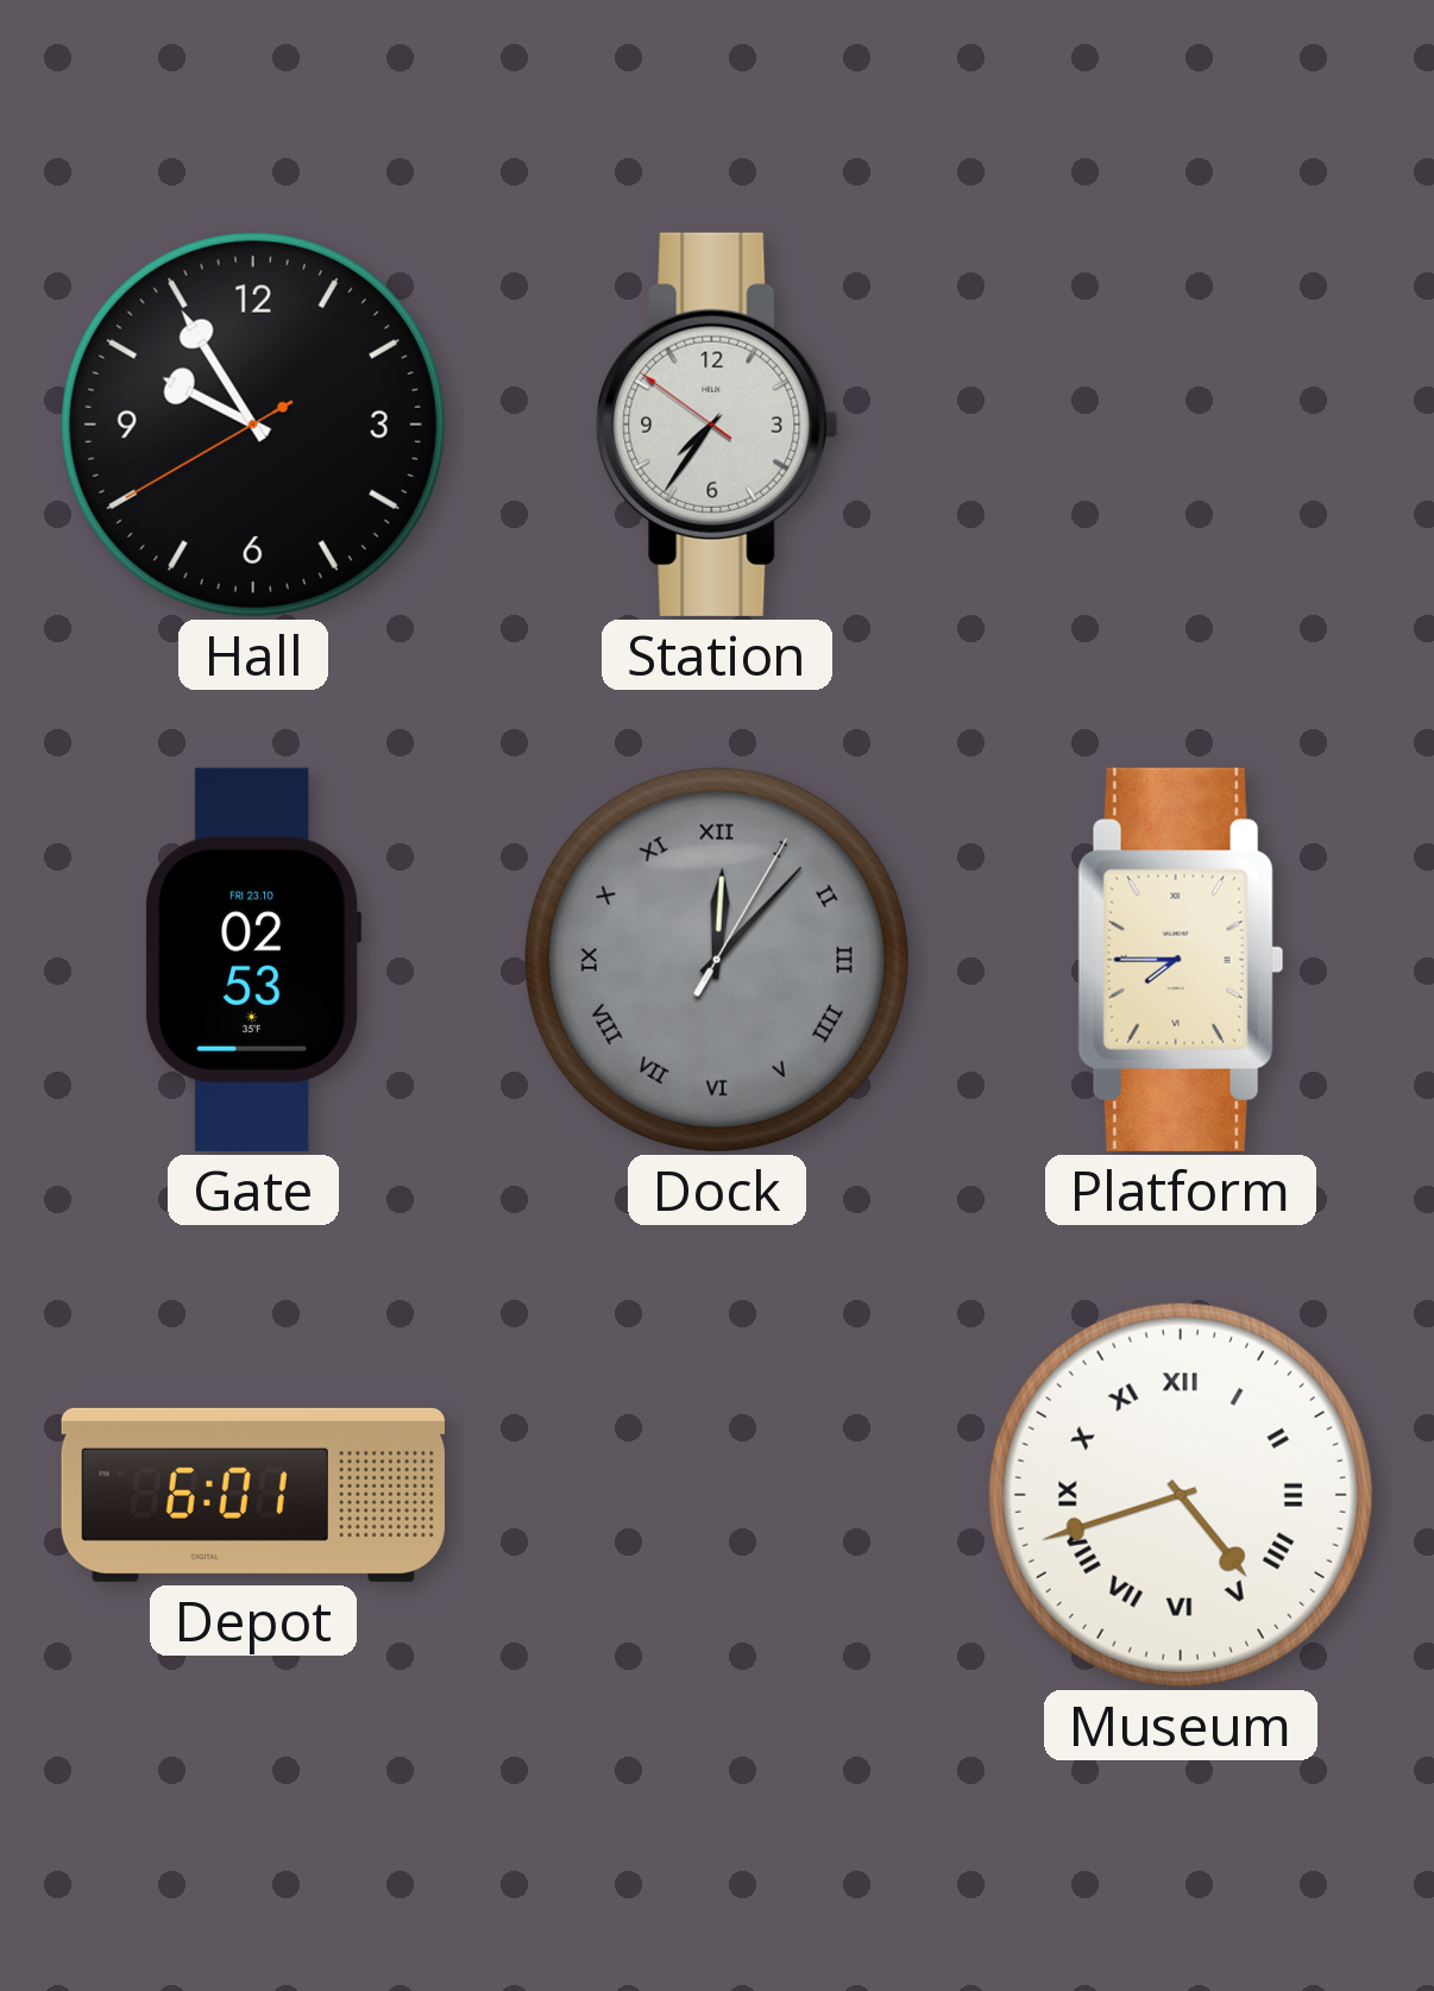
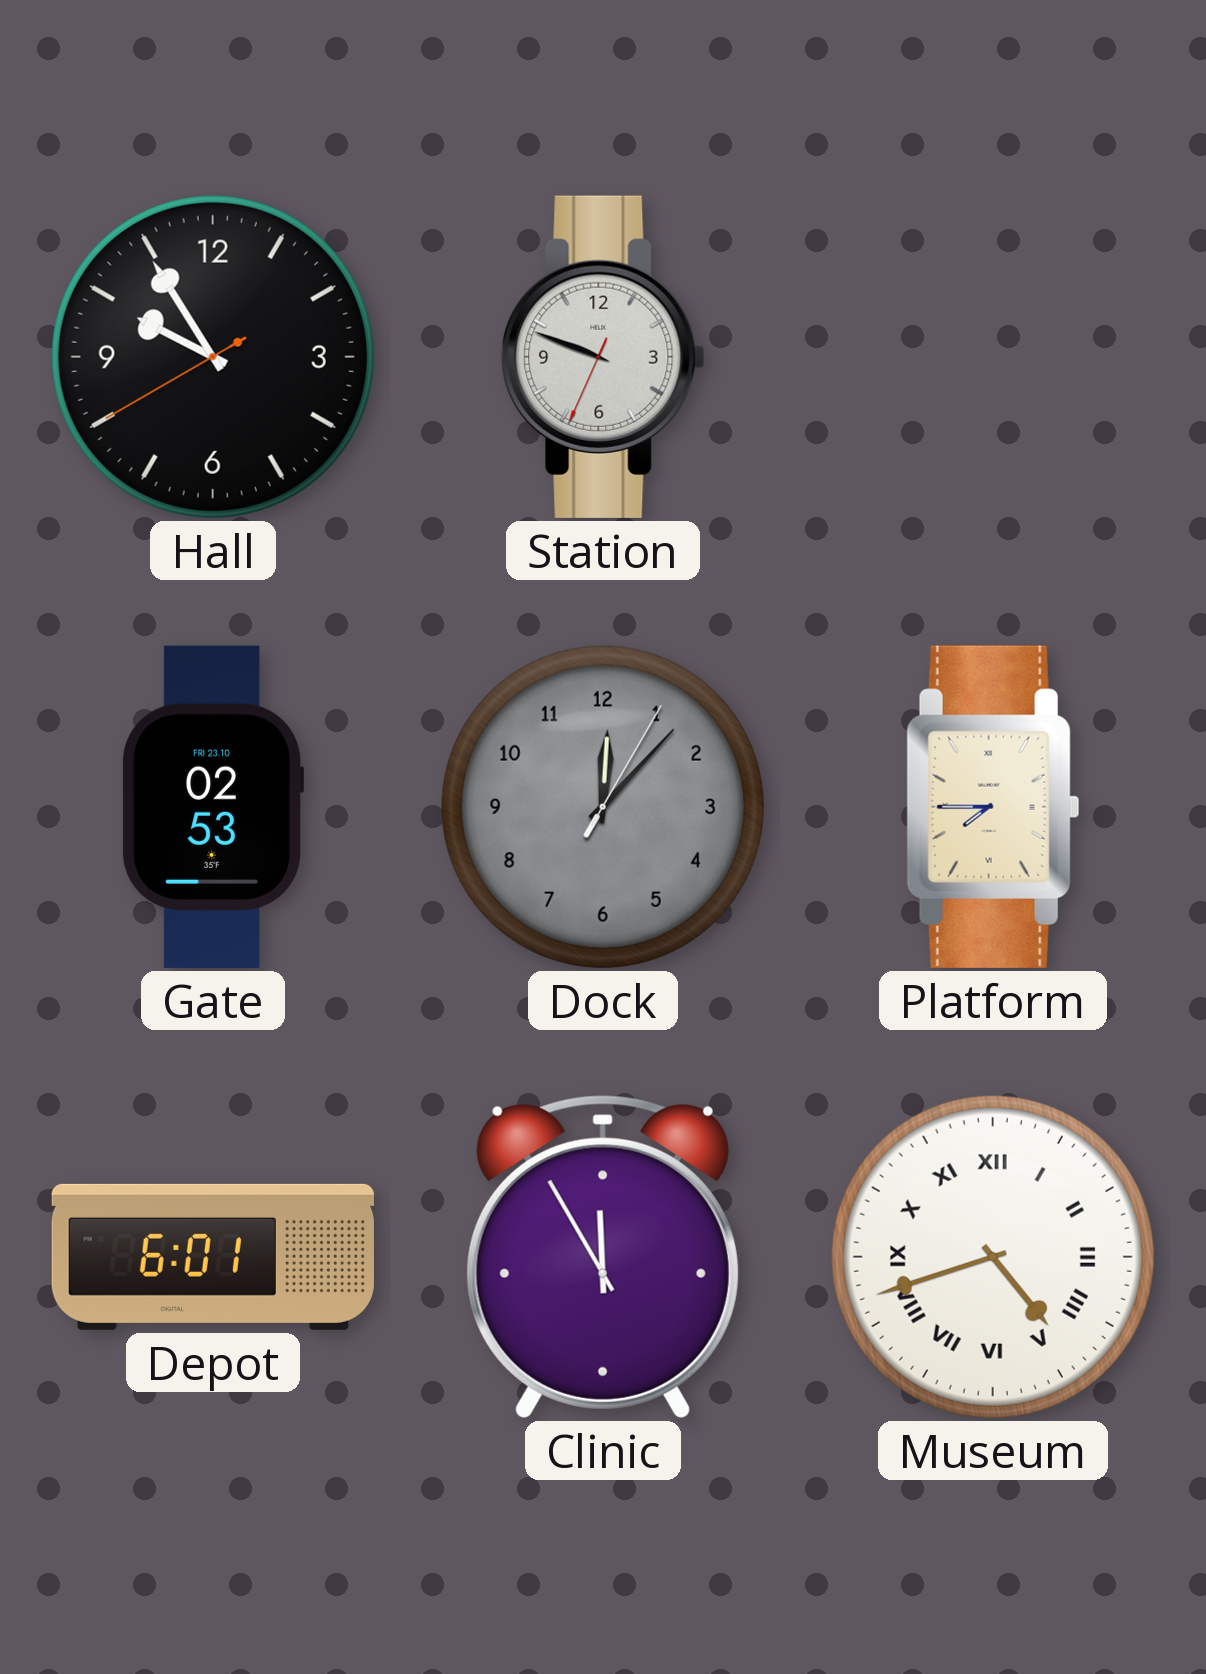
Station: 7:35 -> 9:48 (603, 357)
Dock numerals: Roman -> Arabic (603, 807)
Clinic: none -> 11:55 (603, 1257)
